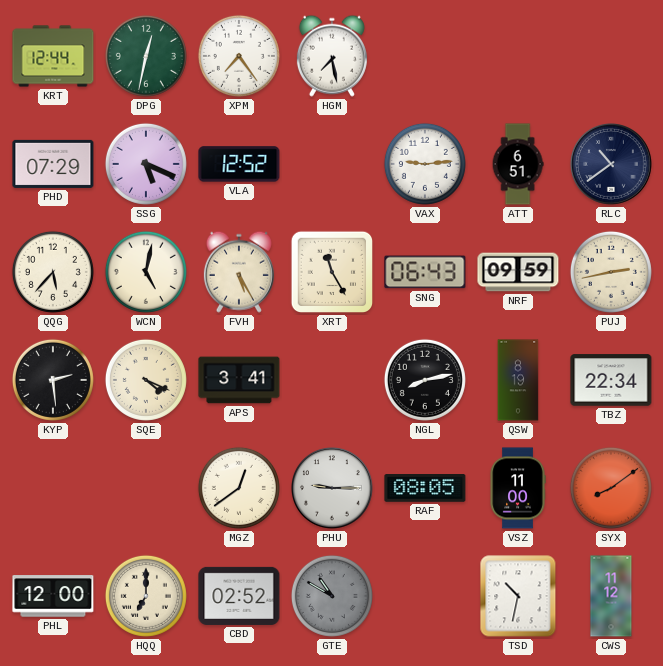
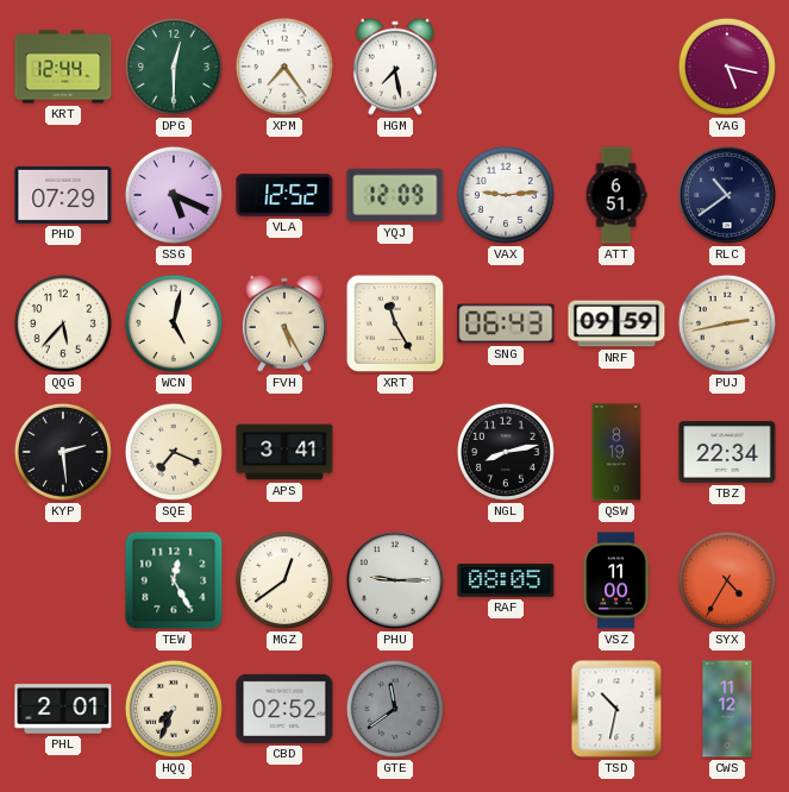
DPG: 12:32 -> 12:30 (174, 67)
YAG: none -> 5:17 (727, 67)
YQJ: none -> 12:09 (395, 195)
SQE: 4:19 -> 7:19 (174, 452)
TEW: none -> 12:25 (174, 580)
SYX: 8:09 -> 4:35 (727, 580)
PHL: 12:00 -> 2:01 (63, 709)
HQQ: 7:00 -> 7:34 (174, 709)
GTE: 10:50 -> 11:39 (395, 709)
